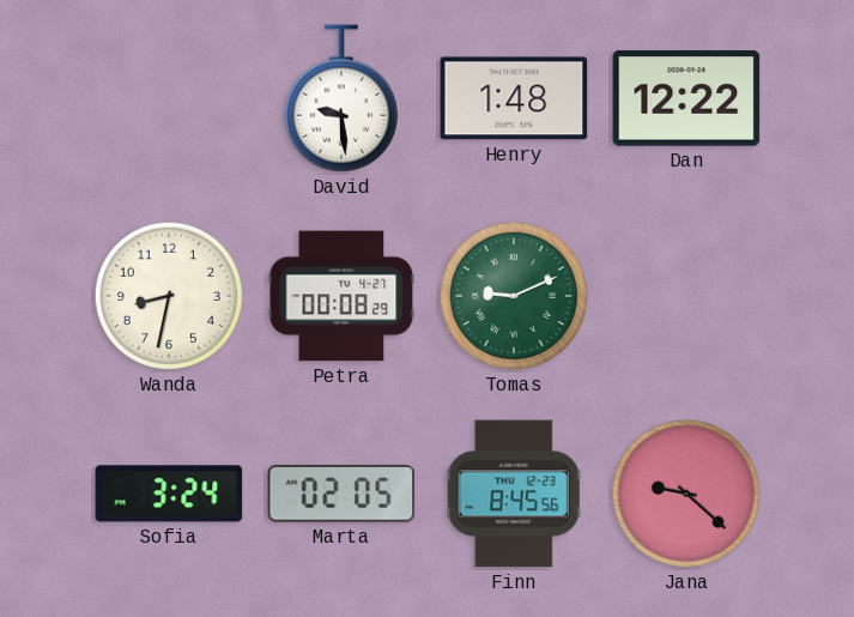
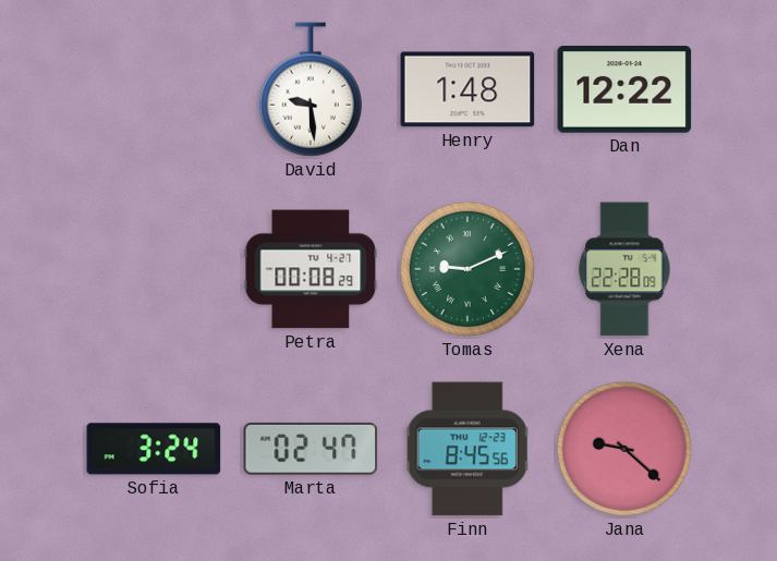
Wanda: 8:32 -> none (169, 296)
Xena: none -> 22:28 (624, 269)
Marta: 02:05 -> 02:47 (311, 449)
